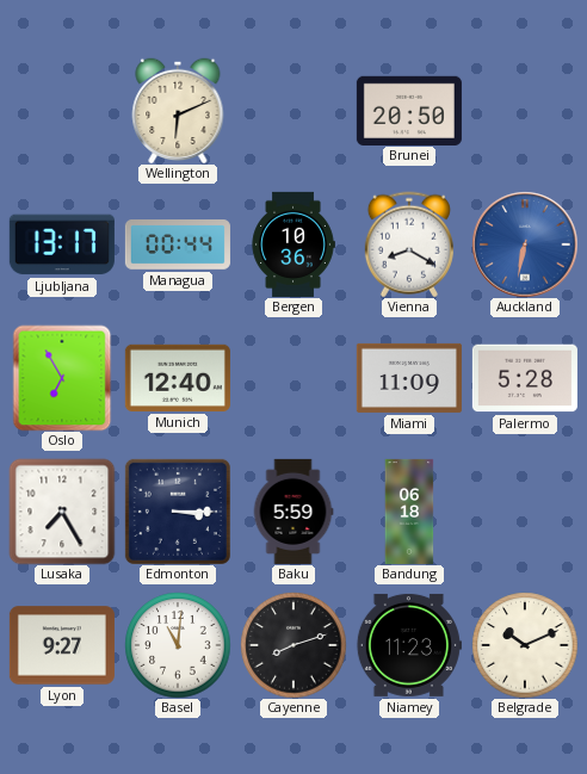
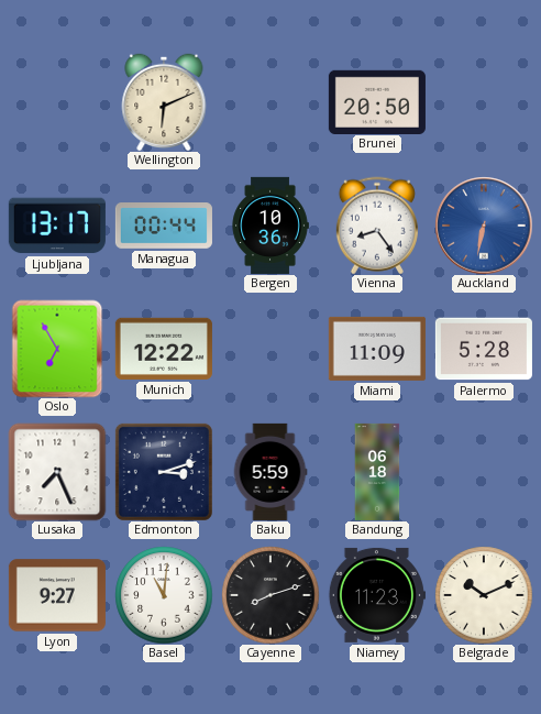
Vienna: 8:20 -> 8:24 (377, 226)
Munich: 12:40 -> 12:22 (164, 349)
Lusaka: 7:25 -> 7:26 (57, 472)
Edmonton: 3:15 -> 3:12 (164, 472)
